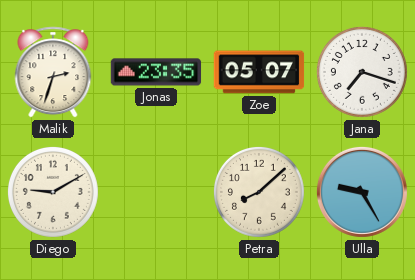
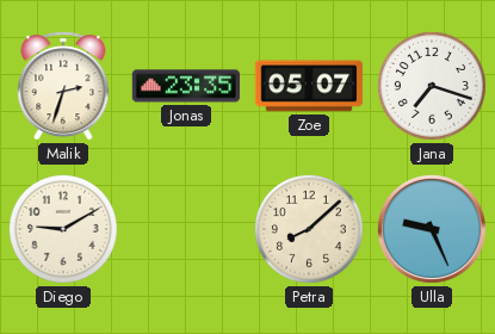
Ulla: 9:25 -> 9:26 (432, 229)
